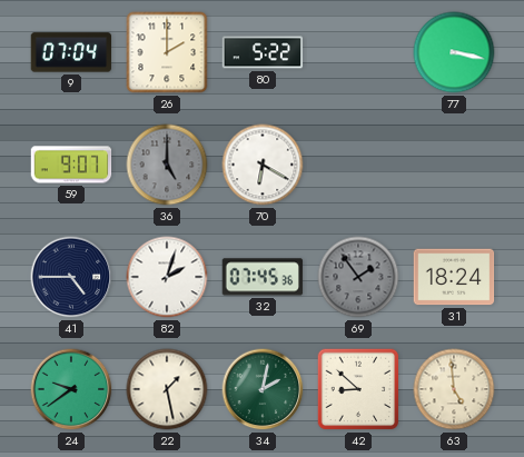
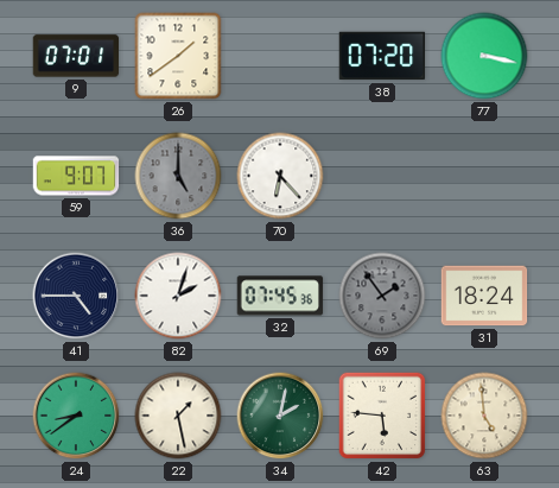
9: 07:04 -> 07:01 (76, 56)
26: 2:00 -> 1:39 (178, 56)
80: 5:22 -> none (263, 52)
38: none -> 07:20 (382, 56)
70: 6:20 -> 6:23 (280, 176)
24: 9:39 -> 8:39 (76, 416)
42: 8:52 -> 5:46 (382, 416)
